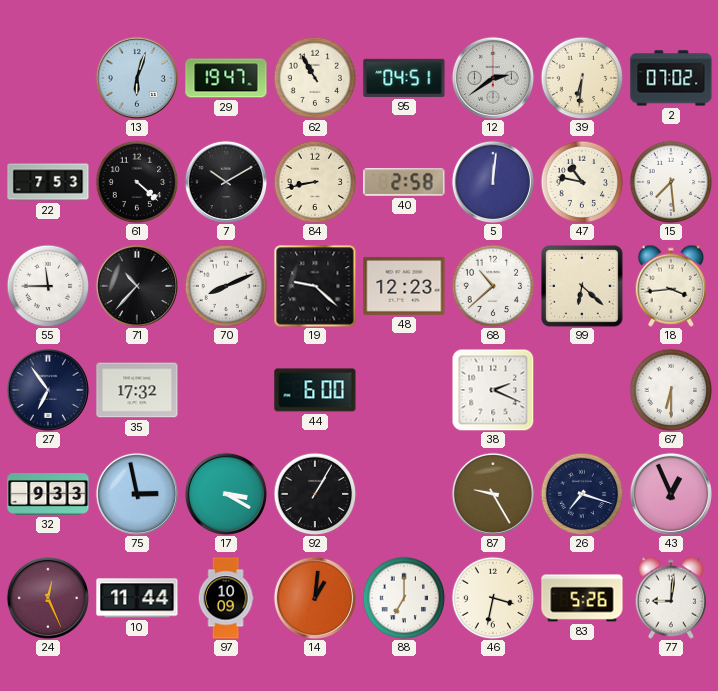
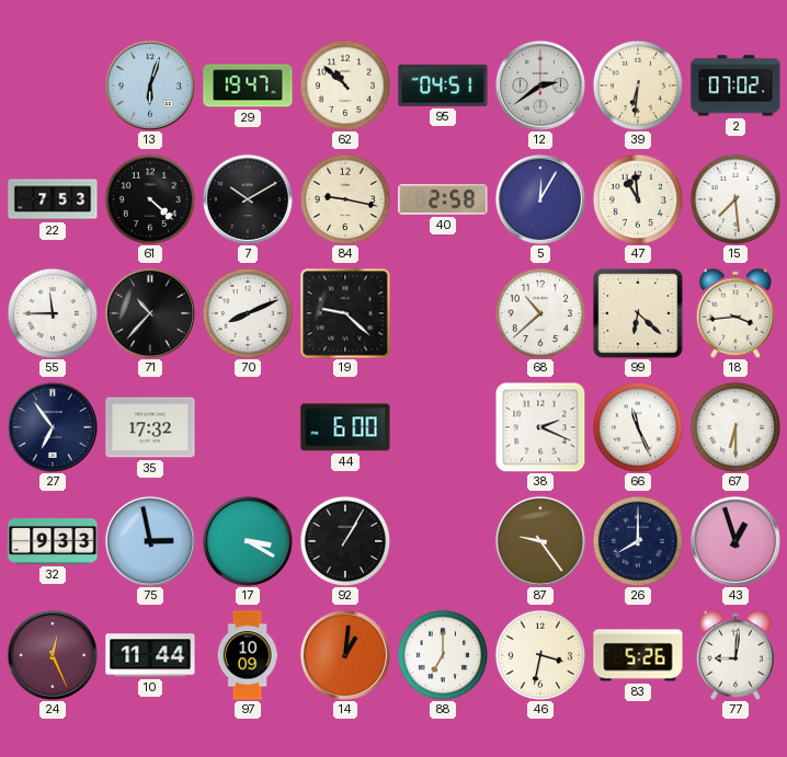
62: 10:55 -> 10:52 (345, 85)
84: 8:43 -> 9:17 (345, 199)
5: 12:01 -> 12:05 (540, 199)
47: 10:47 -> 10:59 (638, 199)
48: 12:23 -> none (404, 286)
66: none -> 11:26 (638, 427)
87: 9:25 -> 9:24 (540, 541)
26: 7:18 -> 8:00 (638, 541)
43: 12:56 -> 12:57 (735, 541)
